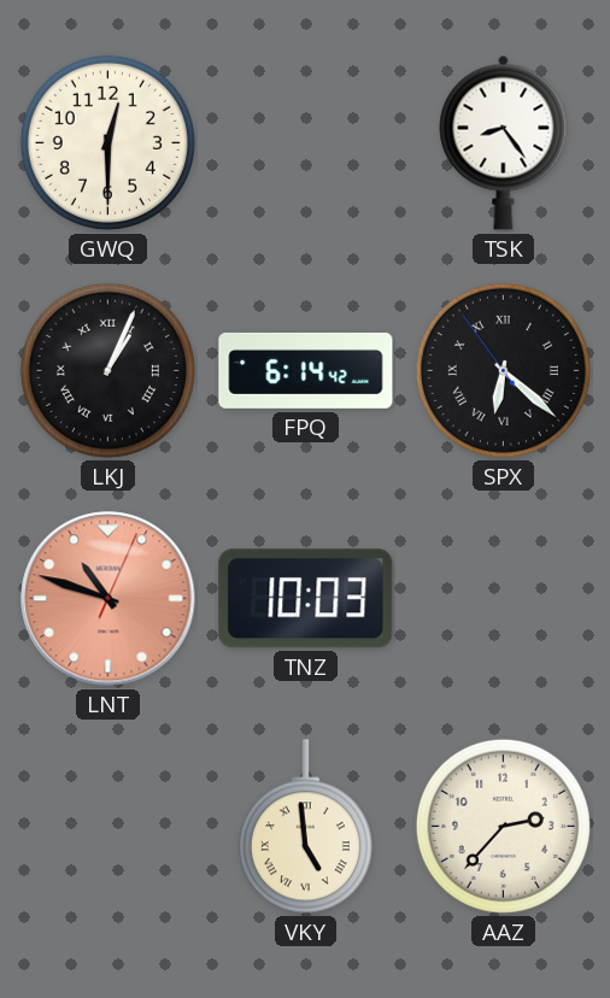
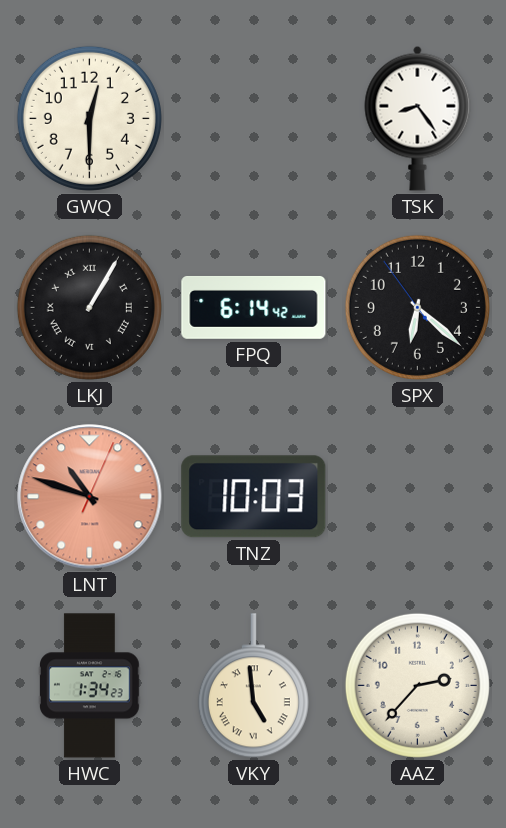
LKJ: 1:04 -> 1:05 (89, 307)
SPX numerals: Roman -> Arabic (417, 307)
HWC: none -> 1:34 (90, 686)
